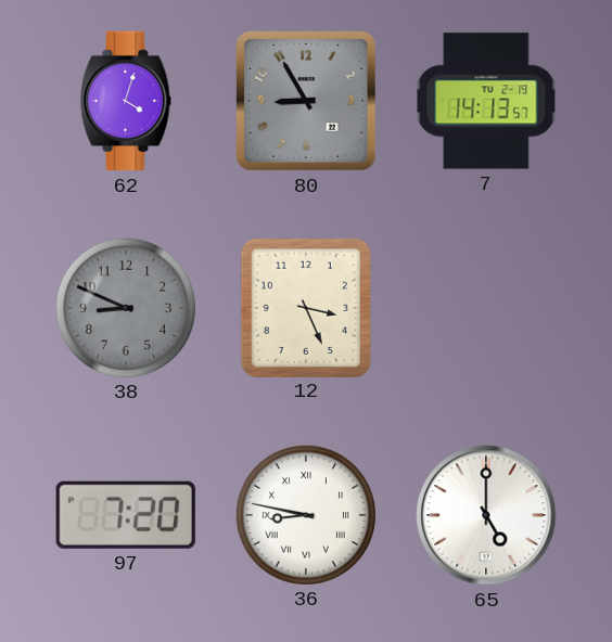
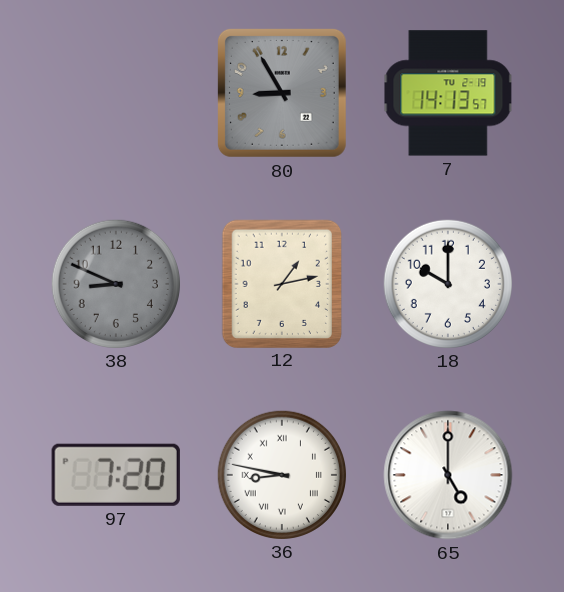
62: 4:03 -> none (126, 101)
12: 3:26 -> 1:13 (281, 283)
18: none -> 10:00 (447, 283)
